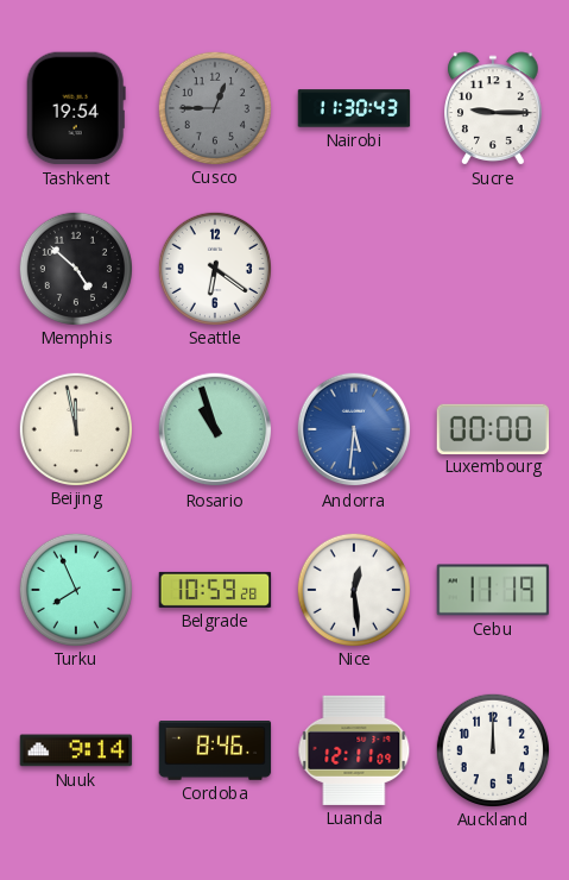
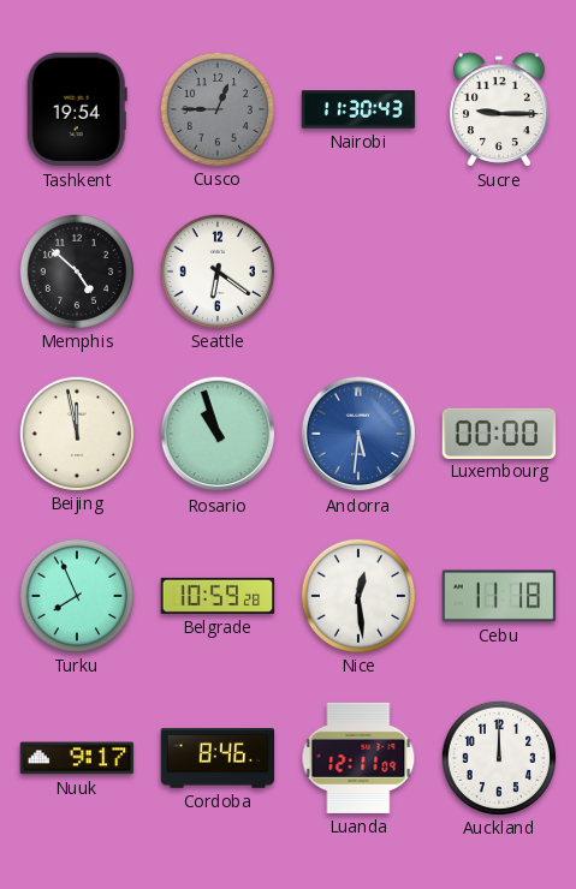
Cebu: 11:19 -> 11:18 (499, 596)
Nuuk: 9:14 -> 9:17 (77, 758)
